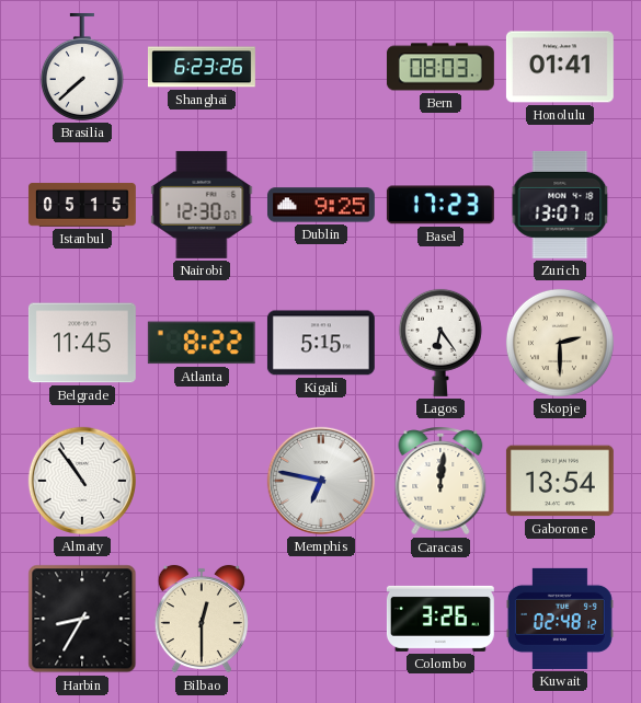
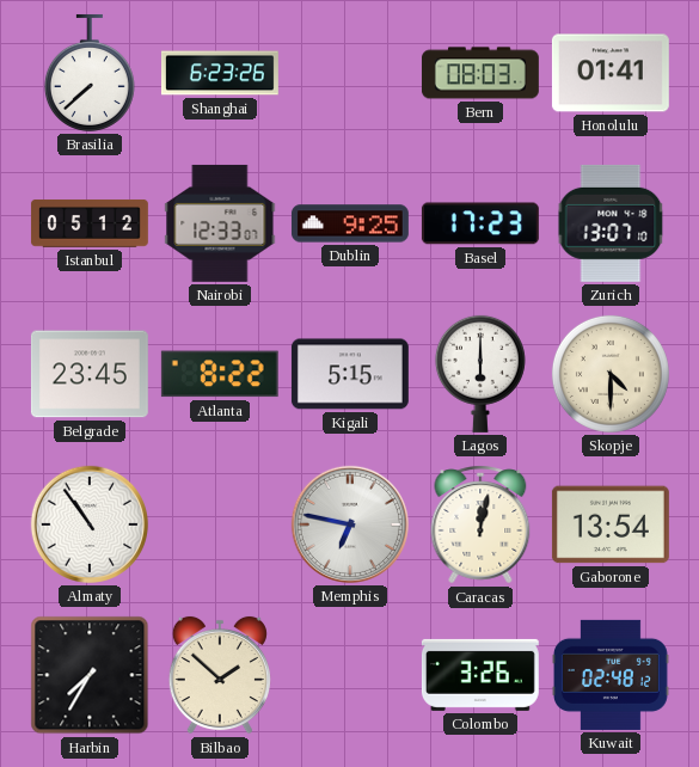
Istanbul: 05:15 -> 05:12 (90, 223)
Nairobi: 12:30 -> 12:33 (220, 223)
Belgrade: 11:45 -> 23:45 (90, 374)
Lagos: 6:24 -> 6:00 (480, 374)
Skopje: 2:30 -> 4:30 (611, 374)
Caracas: 12:01 -> 12:02 (480, 524)
Harbin: 8:35 -> 7:35 (90, 675)
Bilbao: 12:30 -> 1:52 (220, 675)
